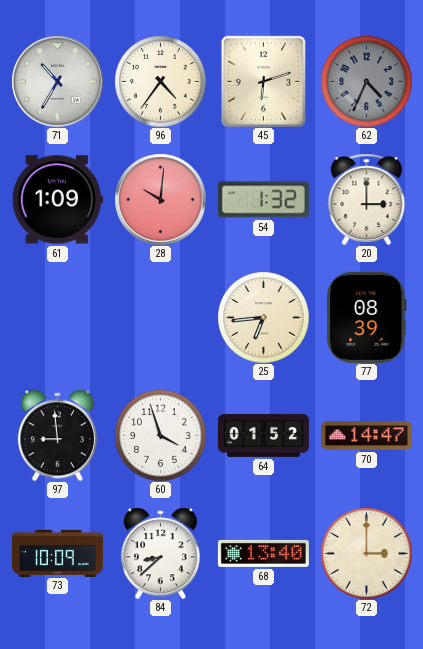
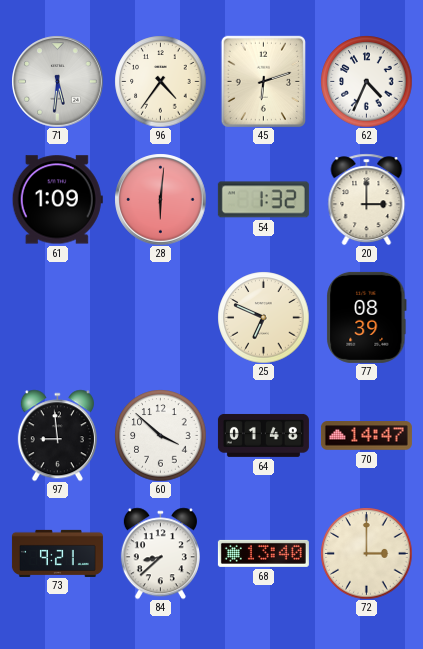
71: 10:35 -> 5:31 (57, 81)
62 dial: grey -> white (366, 81)
28: 10:01 -> 6:01 (160, 199)
25: 6:44 -> 6:49 (263, 317)
60: 3:57 -> 3:52 (160, 435)
64: 01:52 -> 01:48 (263, 435)
73: 10:09 -> 9:21 (57, 553)
